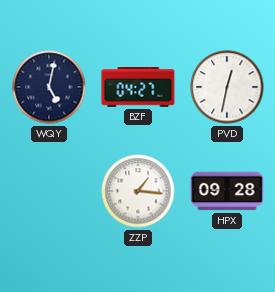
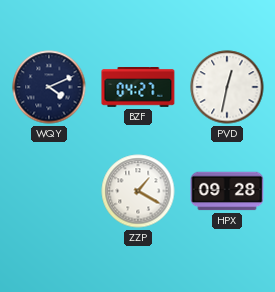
WQY: 5:02 -> 4:11 (49, 87)
ZZP: 1:16 -> 1:20 (138, 191)
